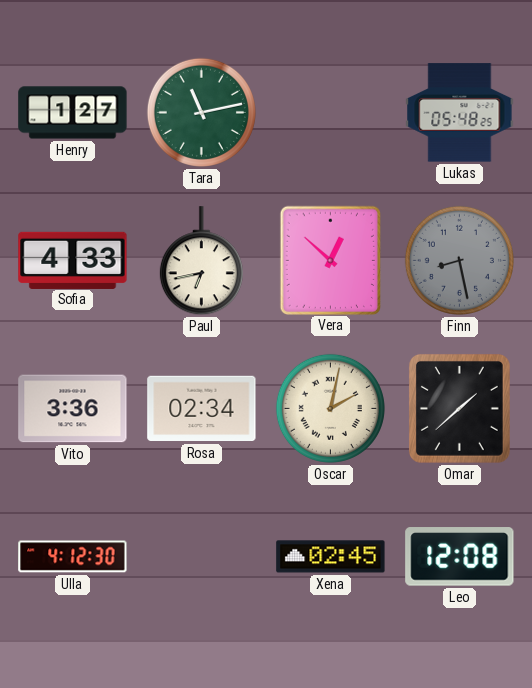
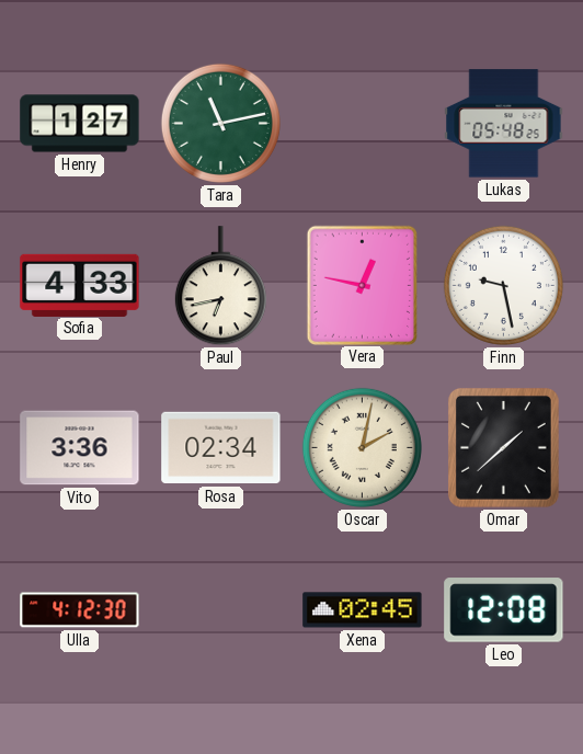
Vera: 12:52 -> 12:47 (362, 285)
Finn: 8:28 -> 9:28 (503, 285)
Finn dial: grey -> white (503, 285)
